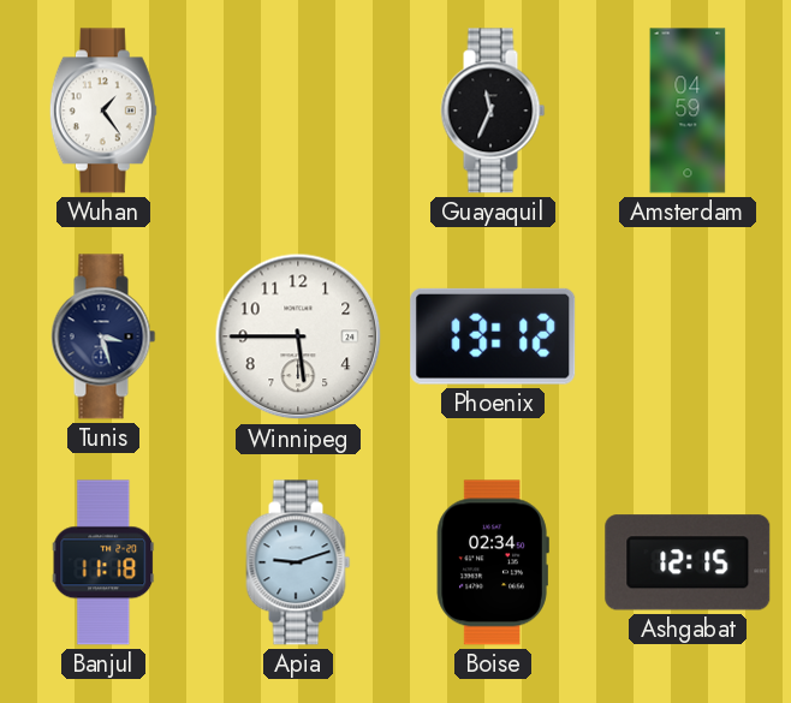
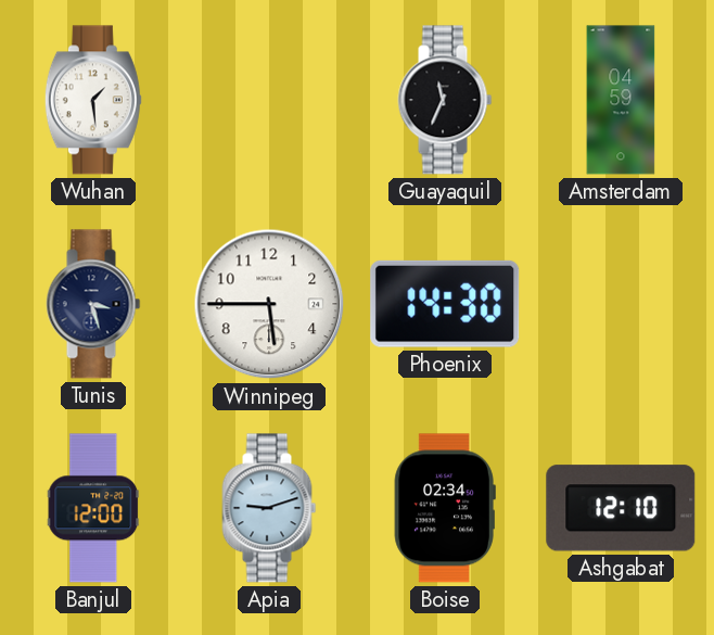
Wuhan: 1:24 -> 1:29 (93, 100)
Phoenix: 13:12 -> 14:30 (445, 304)
Banjul: 11:18 -> 12:00 (93, 508)
Ashgabat: 12:15 -> 12:10 (621, 508)
